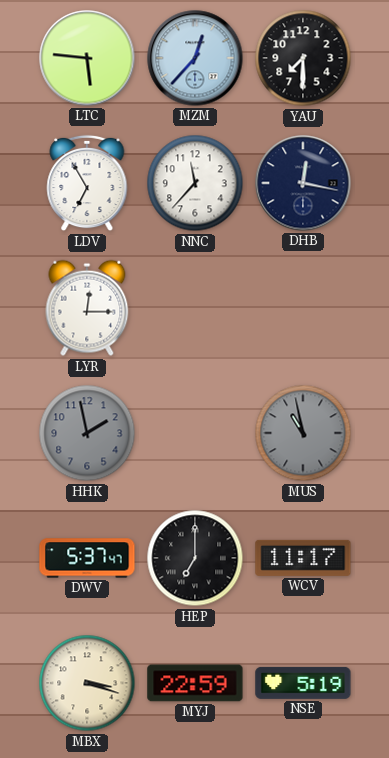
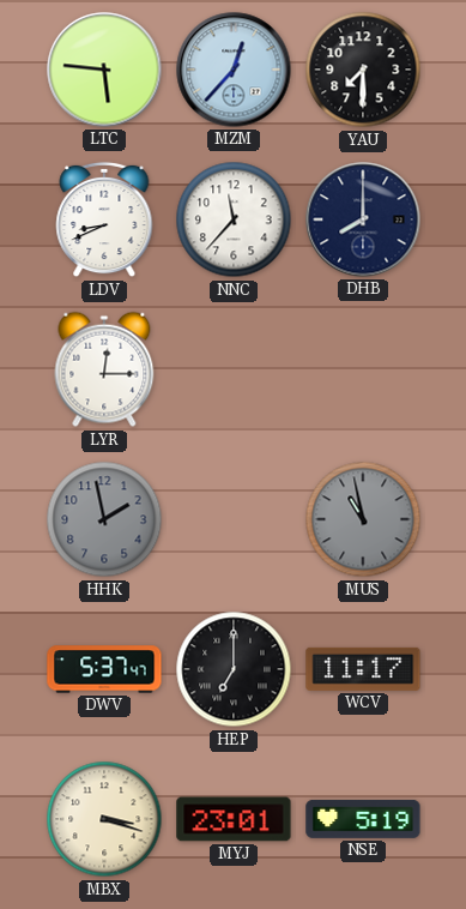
LDV: 6:55 -> 8:41 (104, 219)
DHB: 12:17 -> 8:00 (363, 219)
MYJ: 22:59 -> 23:01 (234, 819)
